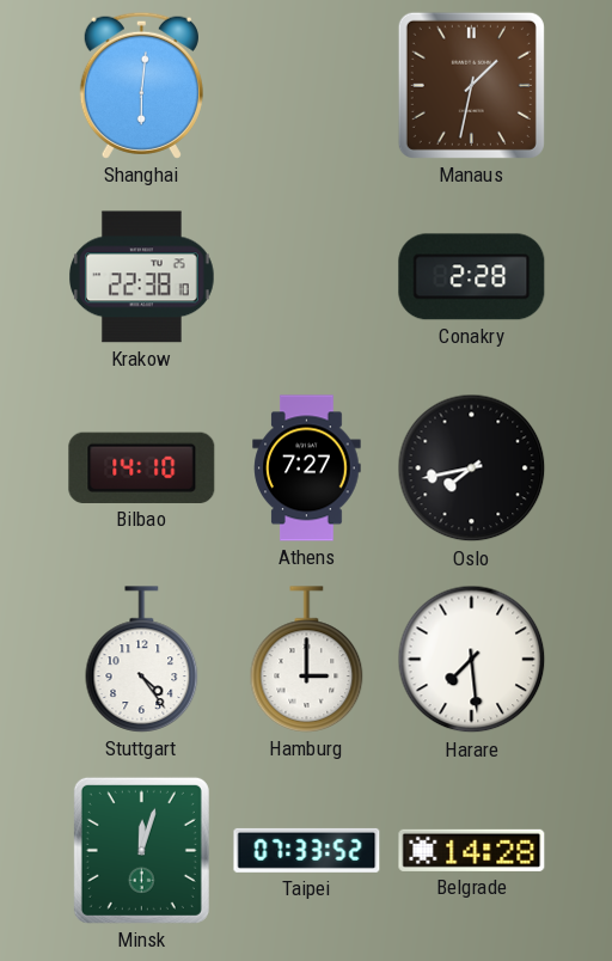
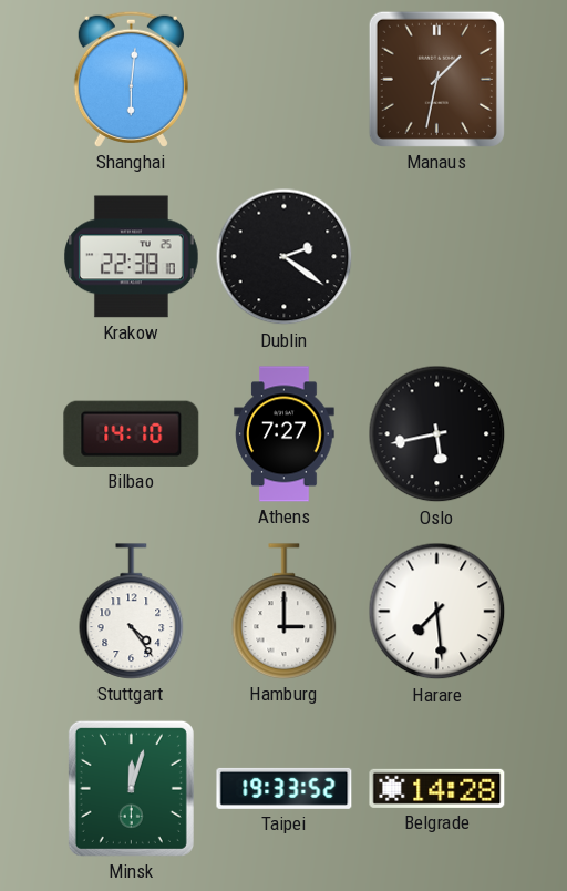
Dublin: none -> 2:21 (285, 257)
Conakry: 2:28 -> none (472, 277)
Oslo: 7:43 -> 5:43 (437, 434)
Taipei: 07:33 -> 19:33 (285, 788)
